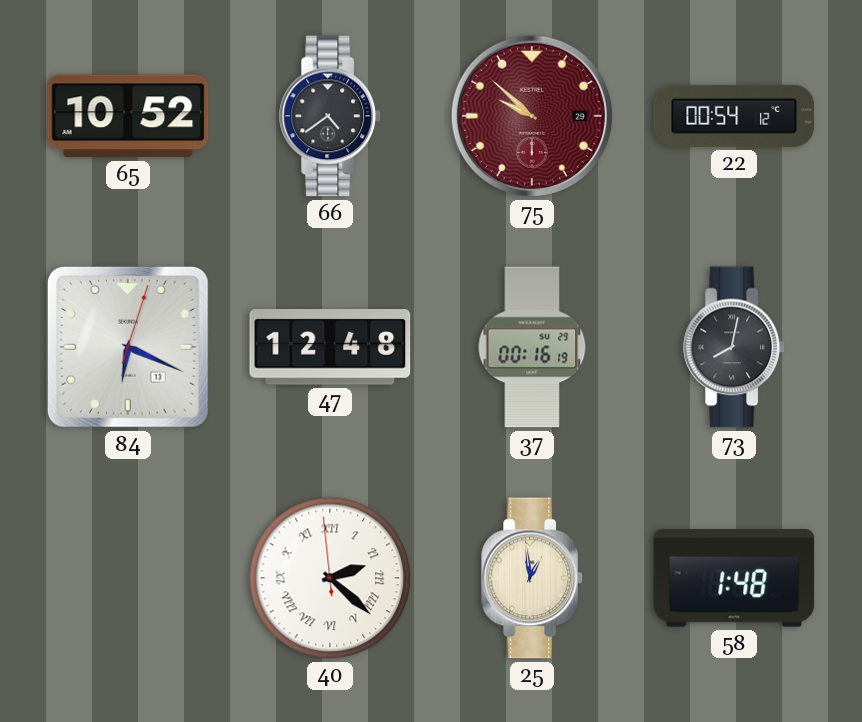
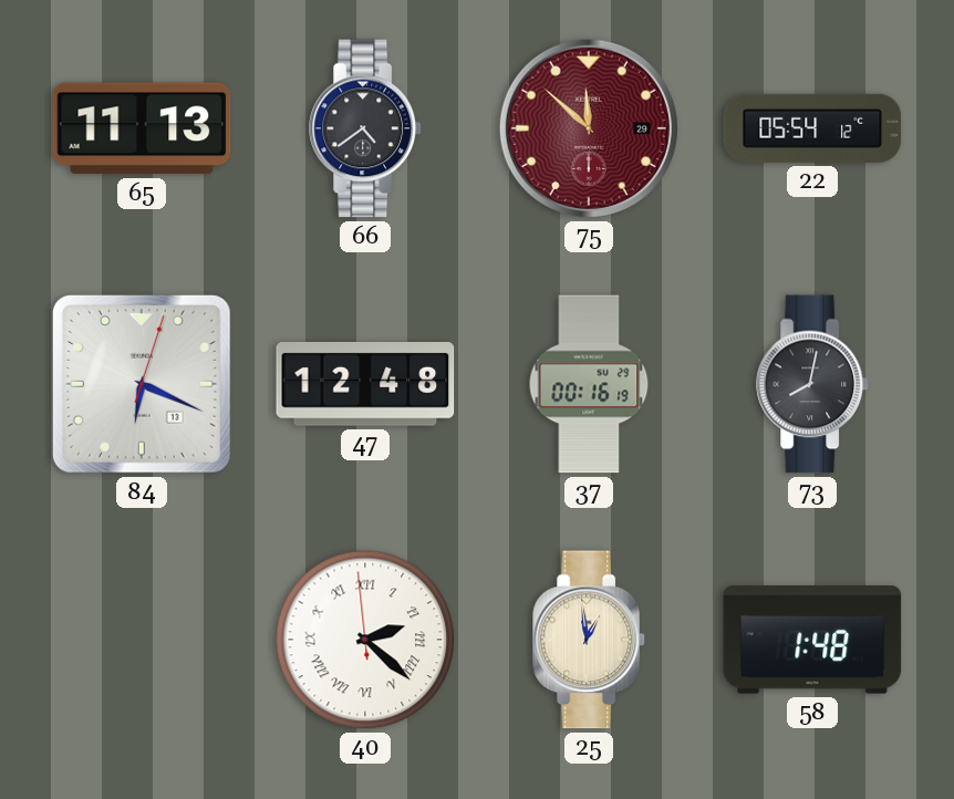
65: 10:52 -> 11:13 (142, 128)
75: 9:52 -> 11:52 (589, 128)
22: 00:54 -> 05:54 (812, 128)
